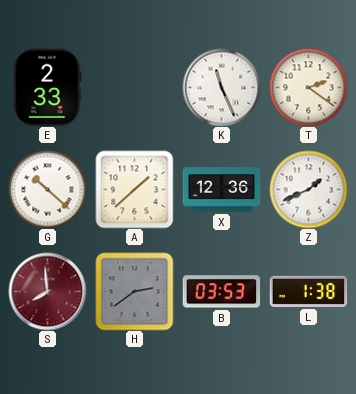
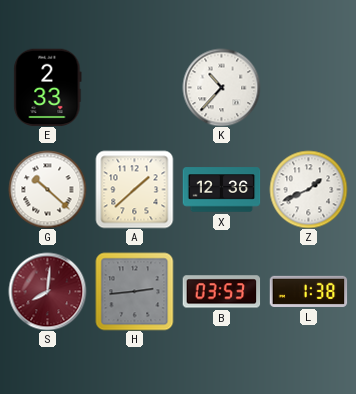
K: 11:26 -> 10:37 (221, 87)
T: 2:21 -> none (308, 87)
S: 7:59 -> 8:01 (47, 291)
H: 2:39 -> 2:44 (134, 291)
